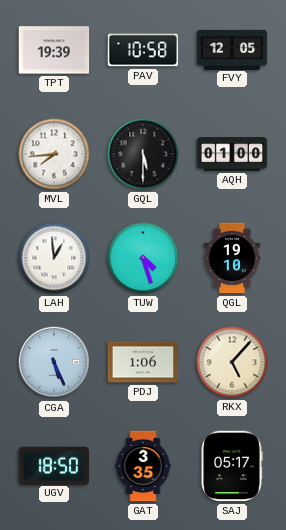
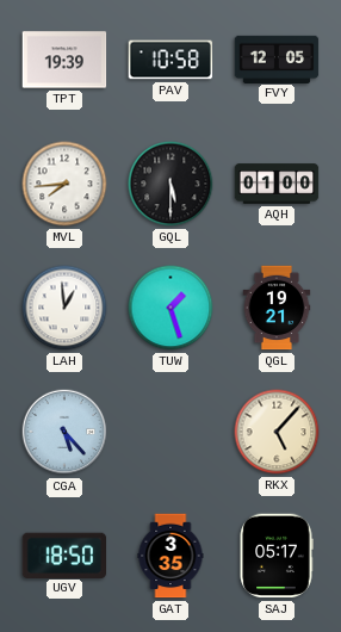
TUW: 4:27 -> 1:27 (170, 308)
QGL: 19:10 -> 19:21 (277, 308)
CGA: 5:26 -> 5:23 (64, 432)
PDJ: 1:06 -> none (143, 362)
